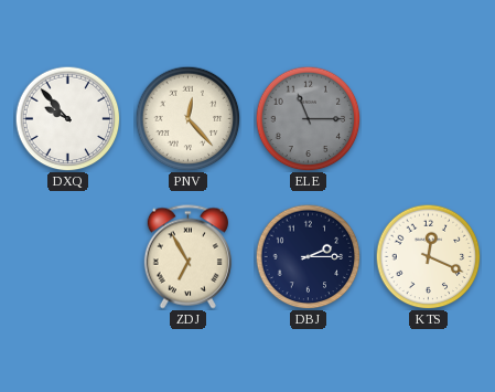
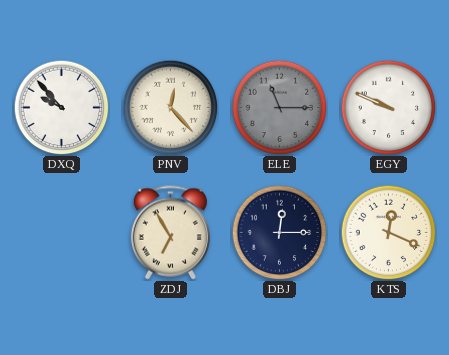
EGY: none -> 9:49 (388, 107)
DBJ: 2:15 -> 12:15 (279, 232)
